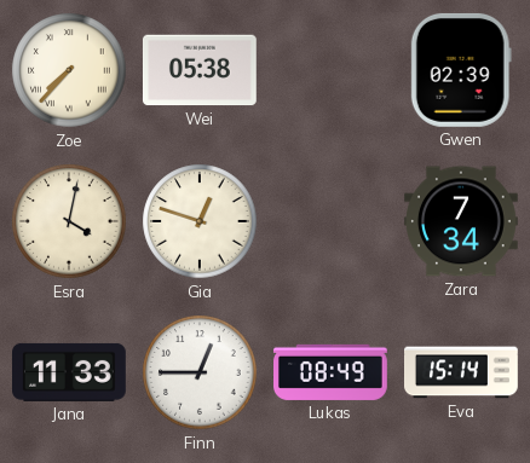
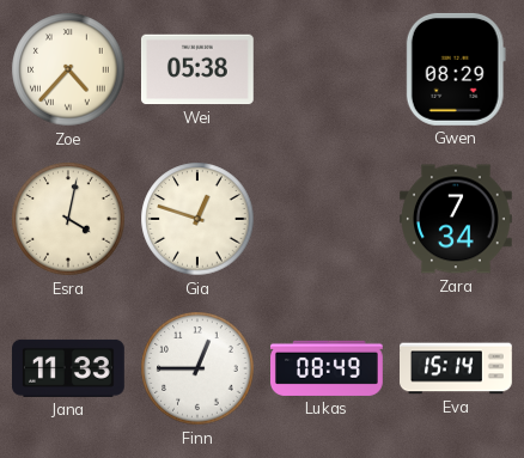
Zoe: 7:37 -> 4:37 (68, 69)
Gwen: 02:39 -> 08:29 (456, 69)
